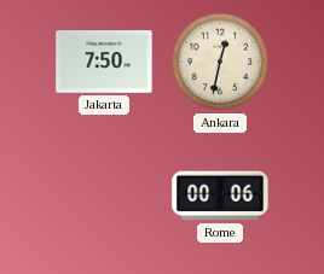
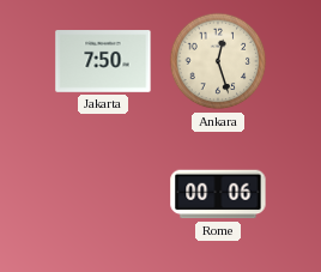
Ankara: 12:32 -> 12:27 (218, 61)
